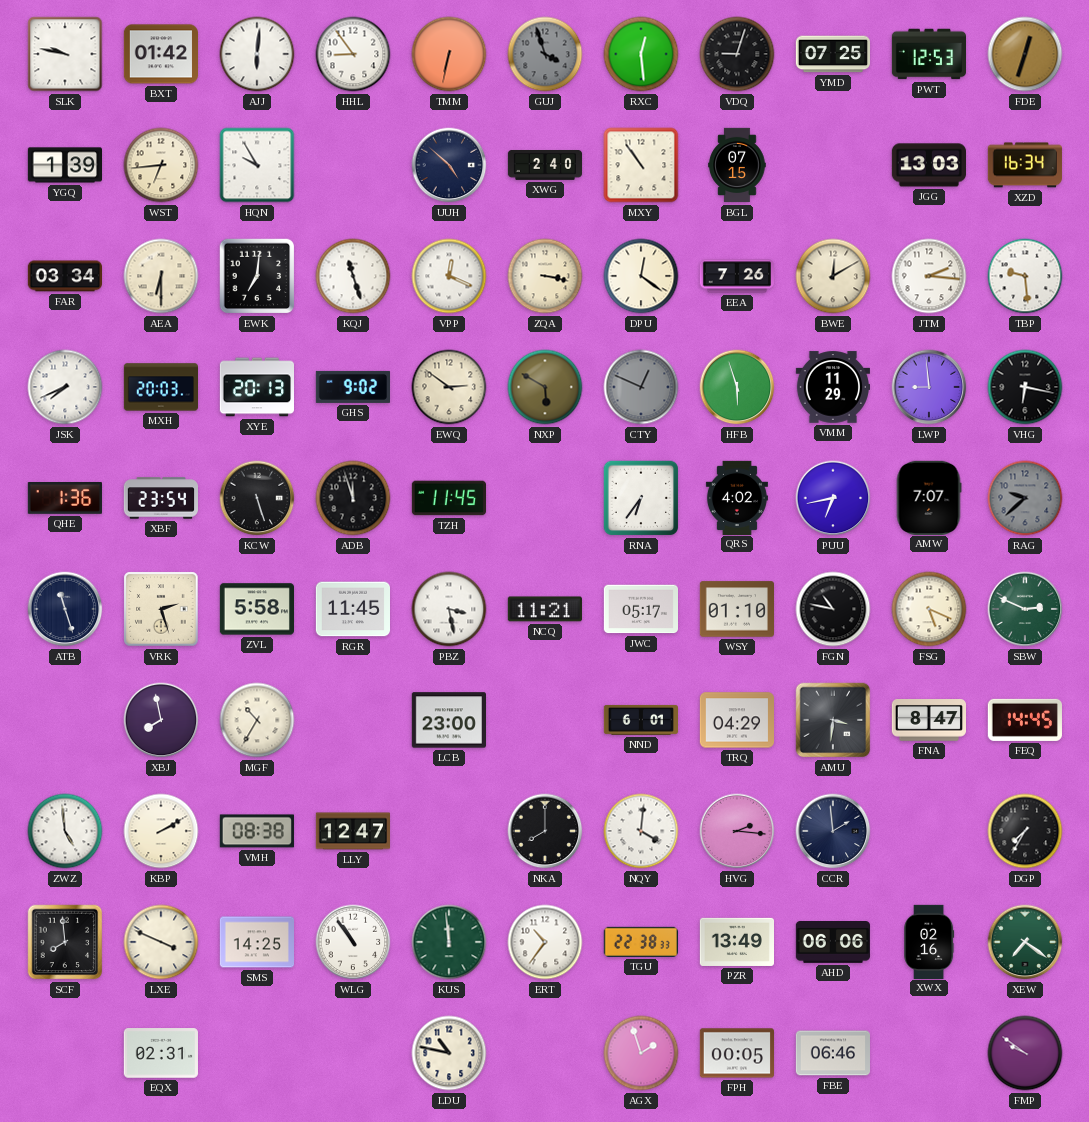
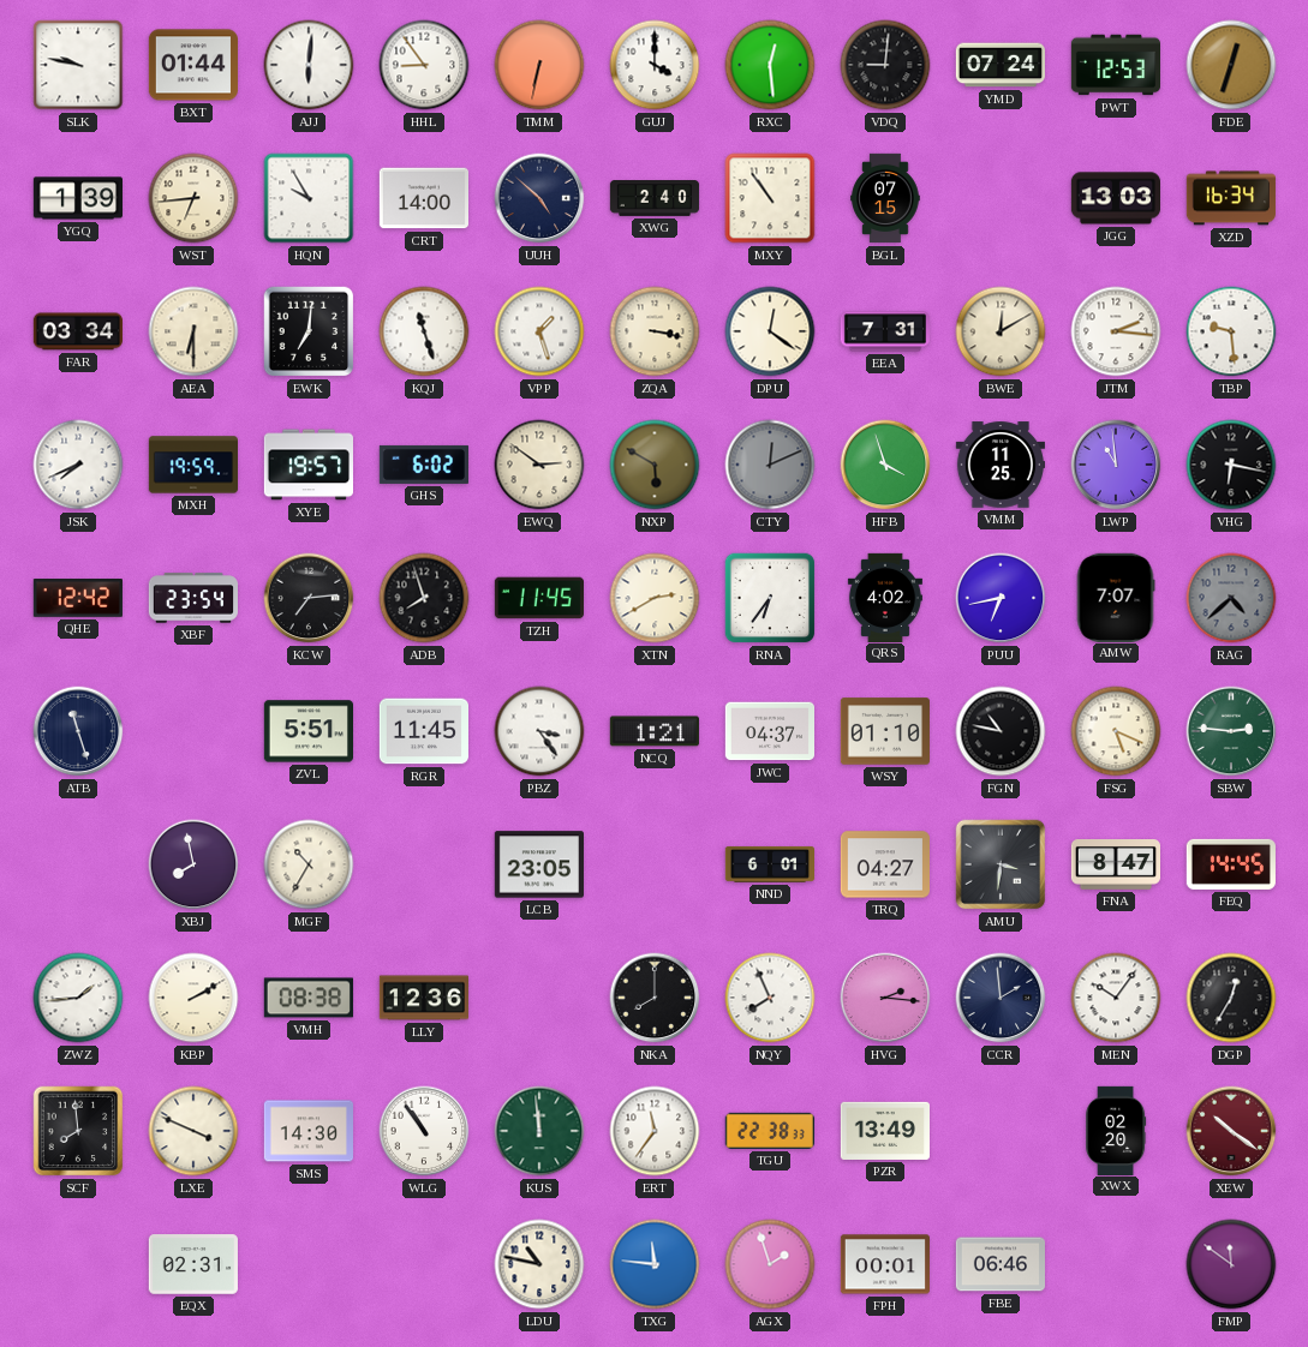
BXT: 01:42 -> 01:44 (192, 65)
GUJ: 3:57 -> 4:00 (655, 65)
GUJ dial: grey -> white (655, 65)
VDQ: 9:03 -> 9:01 (885, 65)
YMD: 07:25 -> 07:24 (999, 65)
CRT: none -> 14:00 (423, 198)
VPP: 12:19 -> 1:27 (539, 331)
EEA: 7:26 -> 7:31 (885, 331)
MXH: 20:03 -> 19:59 (192, 465)
XYE: 20:13 -> 19:57 (307, 465)
GHS: 9:02 -> 6:02 (423, 465)
CTY: 12:49 -> 12:11 (770, 465)
HFB: 5:57 -> 3:57 (885, 465)
VMM: 11:29 -> 11:25 (999, 465)
LWP: 8:59 -> 10:59 (1116, 465)
QHE: 1:36 -> 12:42 (77, 598)
KCW: 5:27 -> 7:14 (309, 598)
ADB: 11:57 -> 7:57 (424, 598)
XTN: none -> 2:40 (655, 598)
RAG: 9:38 -> 4:38 (1231, 598)
VRK: 2:27 -> none (161, 609)
ZVL: 5:58 -> 5:51 (307, 731)
PBZ: 3:28 -> 3:24 (539, 731)
NCQ: 11:21 -> 1:21 (655, 731)
JWC: 05:17 -> 04:37 (769, 731)
SBW: 2:49 -> 2:46 (1231, 731)
LCB: 23:00 -> 23:05 (538, 864)
TRQ: 04:29 -> 04:27 (884, 864)
ZWZ: 4:59 -> 1:44 (78, 998)
LLY: 12:47 -> 12:36 (423, 998)
NQY: 4:01 -> 7:56 (770, 998)
MEN: none -> 10:06 (1116, 998)
DGP: 7:35 -> 12:35 (1231, 998)
SMS: 14:25 -> 14:30 (307, 1131)
ERT: 10:36 -> 11:36 (655, 1131)
AHD: 06:06 -> none (832, 943)
XWX: 02:16 -> 02:20 (1116, 1130)
XEW: 7:21 -> 10:21 (1231, 1131)
XEW dial: green -> burgundy (1231, 1131)
TXG: none -> 11:46 (655, 1264)
FPH: 00:05 -> 00:01 (884, 1264)
FMP: 9:51 -> 11:51 (1231, 1264)
